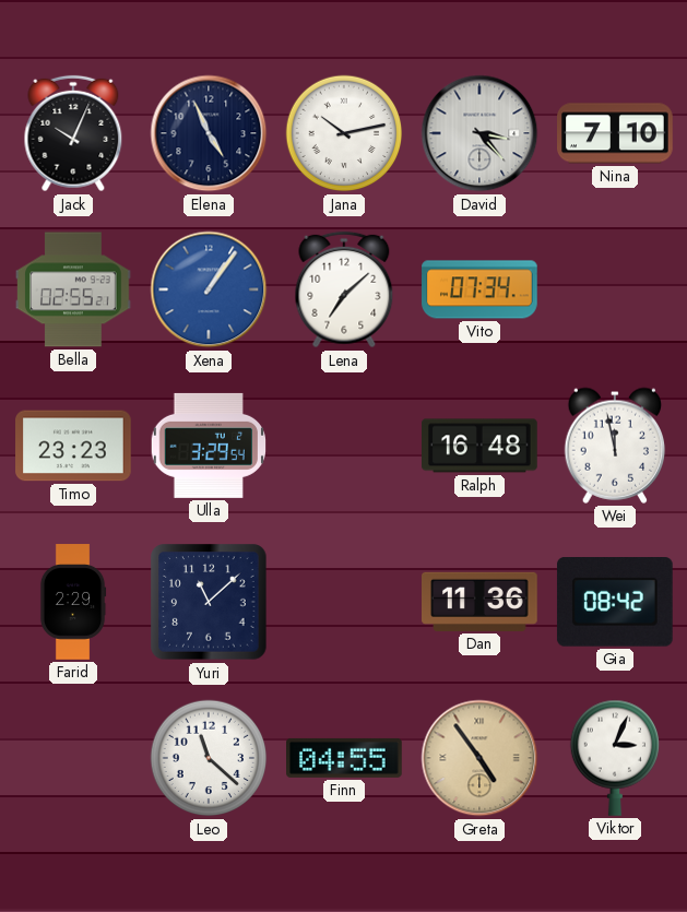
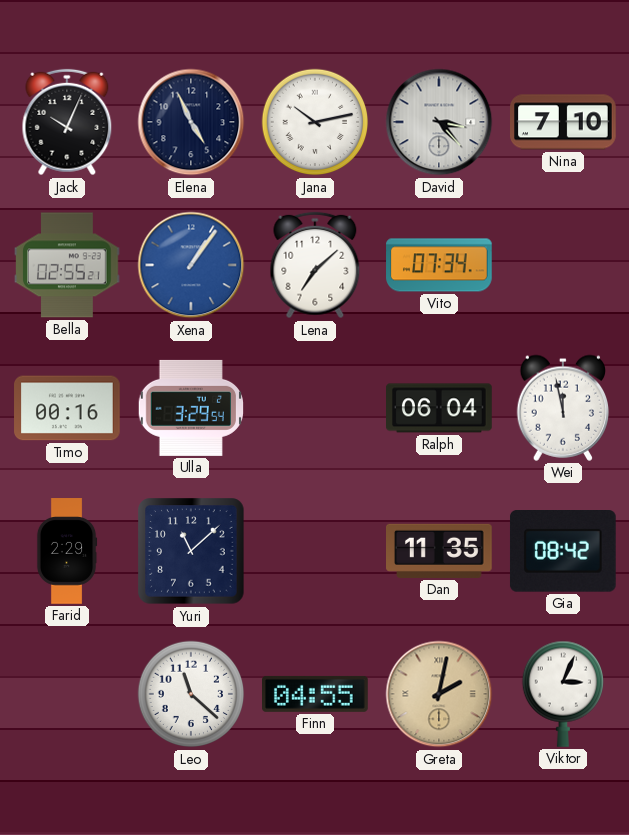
Timo: 23:23 -> 00:16 (67, 408)
Ralph: 16:48 -> 06:04 (440, 408)
Dan: 11:36 -> 11:35 (440, 551)
Greta: 4:54 -> 2:02 (439, 694)
